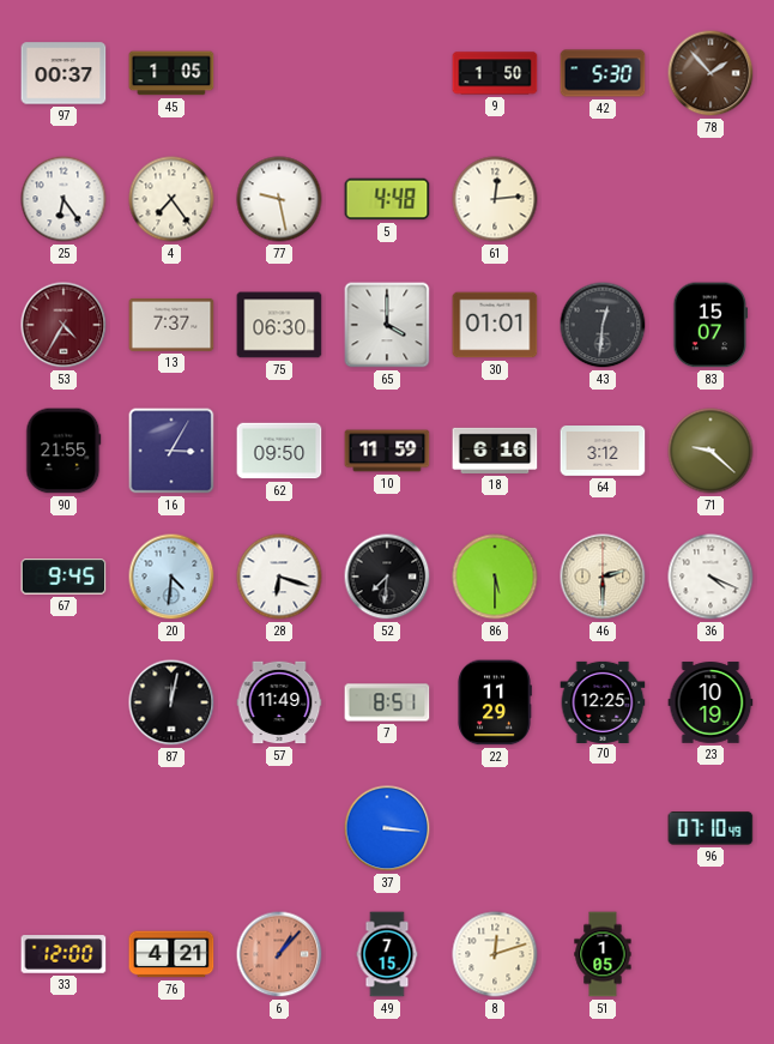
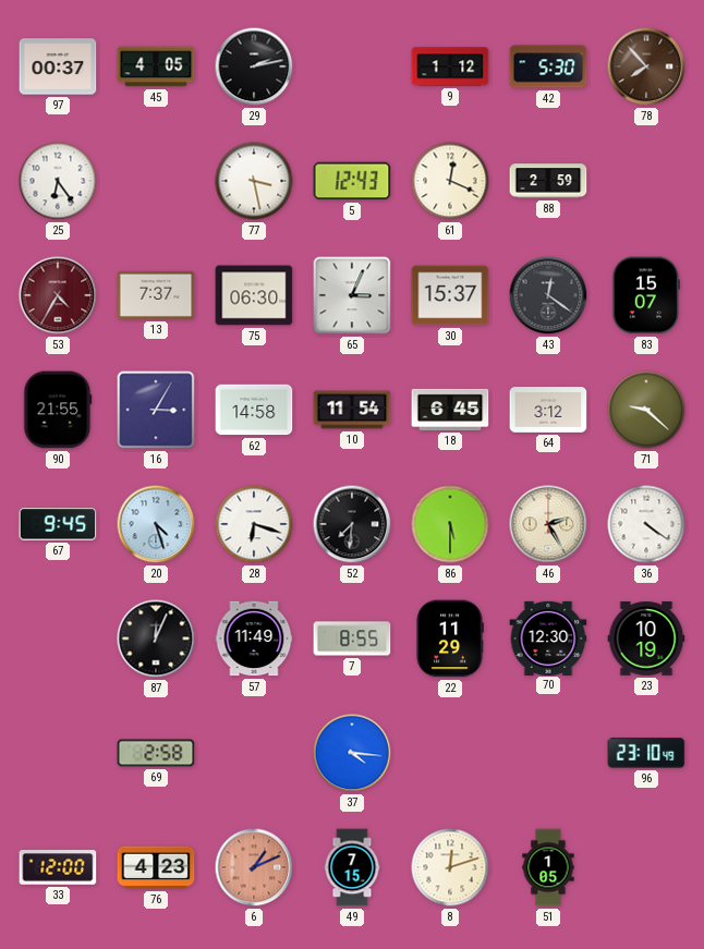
45: 1:05 -> 4:05 (156, 66)
29: none -> 2:13 (254, 66)
9: 1:50 -> 1:12 (450, 66)
78: 1:53 -> 7:53 (646, 66)
4: 7:24 -> none (171, 199)
77: 9:28 -> 3:28 (254, 181)
5: 4:48 -> 12:43 (352, 181)
61: 12:14 -> 12:19 (450, 181)
88: none -> 2:59 (548, 181)
65: 4:00 -> 3:04 (352, 295)
30: 01:01 -> 15:37 (450, 295)
43: 12:31 -> 12:21 (548, 295)
62: 09:50 -> 14:58 (254, 410)
10: 11:59 -> 11:54 (352, 410)
18: 6:16 -> 6:45 (450, 410)
20: 4:31 -> 4:27 (156, 524)
46: 2:30 -> 2:25 (548, 524)
36: 4:19 -> 4:21 (646, 524)
87: 12:02 -> 12:04 (156, 638)
7: 8:51 -> 8:55 (352, 638)
70: 12:25 -> 12:30 (548, 637)
69: none -> 2:58 (156, 753)
37: 3:16 -> 4:16 (352, 753)
96: 07:10 -> 23:10 (646, 753)
76: 4:21 -> 4:23 (156, 867)
6: 1:07 -> 1:11 (254, 867)
